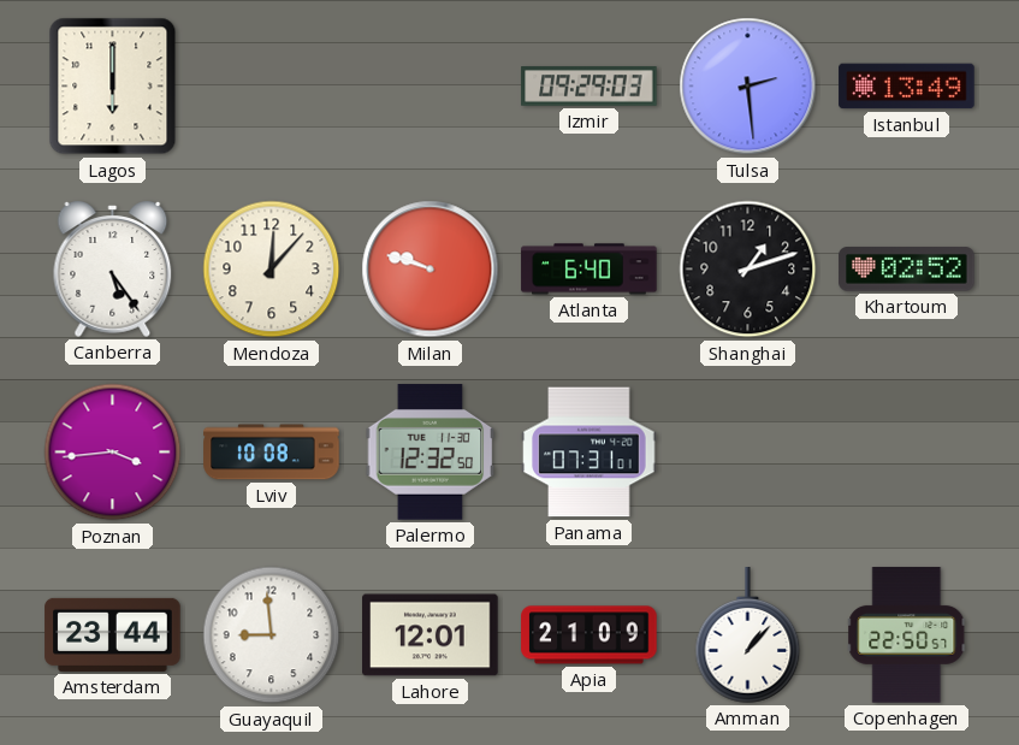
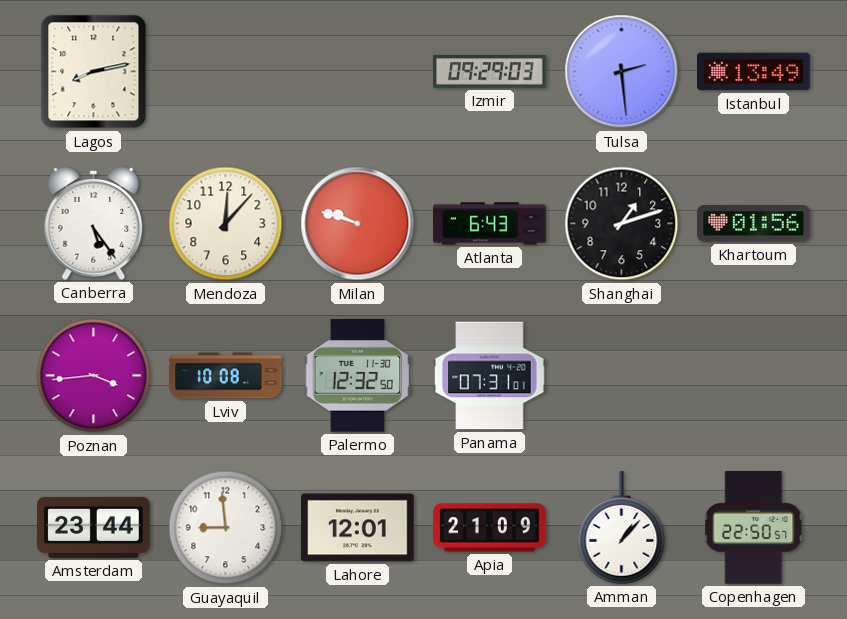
Lagos: 6:00 -> 8:13 (94, 72)
Atlanta: 6:40 -> 6:43 (490, 224)
Khartoum: 02:52 -> 01:56 (754, 224)
